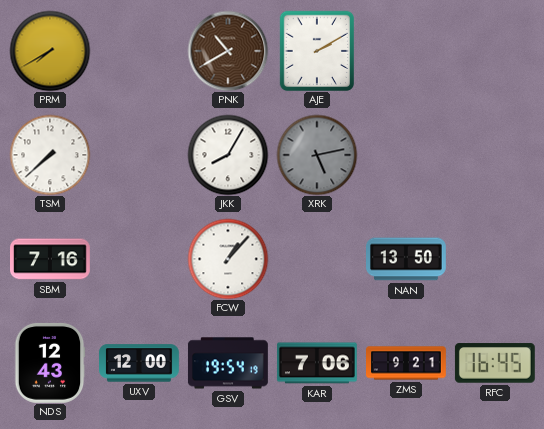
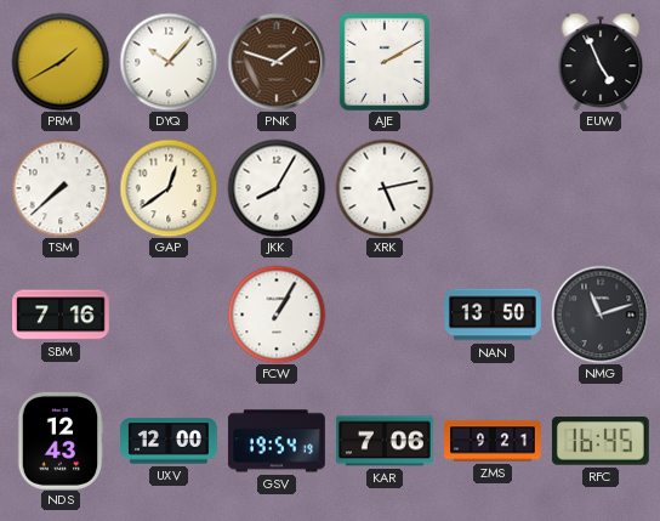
PRM: 7:40 -> 1:40 (61, 62)
DYQ: none -> 10:07 (169, 62)
PNK: 10:40 -> 1:48 (277, 62)
EUW: none -> 4:56 (601, 62)
GAP: none -> 12:39 (169, 188)
XRK dial: grey -> white (385, 188)
FCW: 1:07 -> 1:05 (277, 315)
NMG: none -> 11:12 (601, 315)
